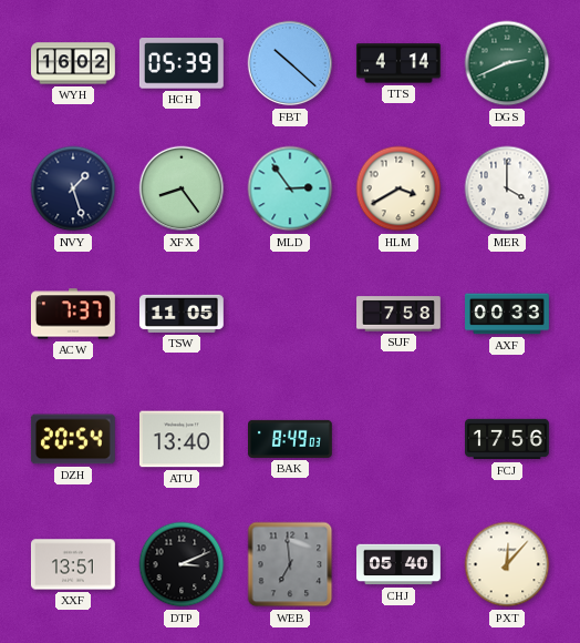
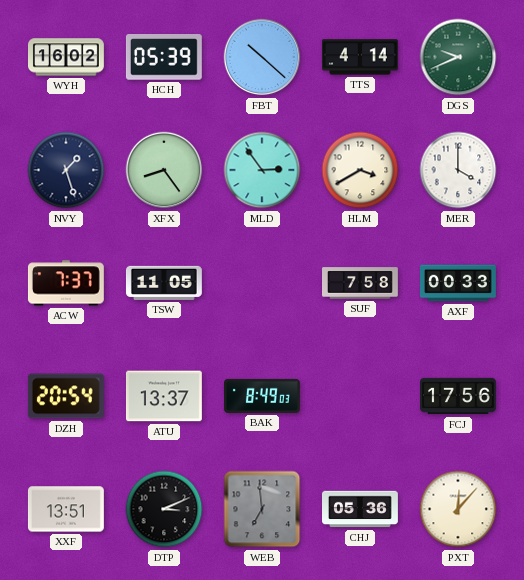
DGS: 2:41 -> 9:41 (458, 57)
ATU: 13:40 -> 13:37 (164, 396)
CHJ: 05:40 -> 05:36 (361, 509)
